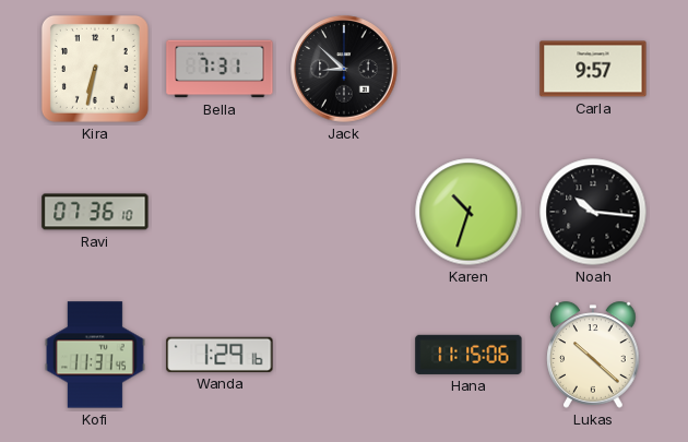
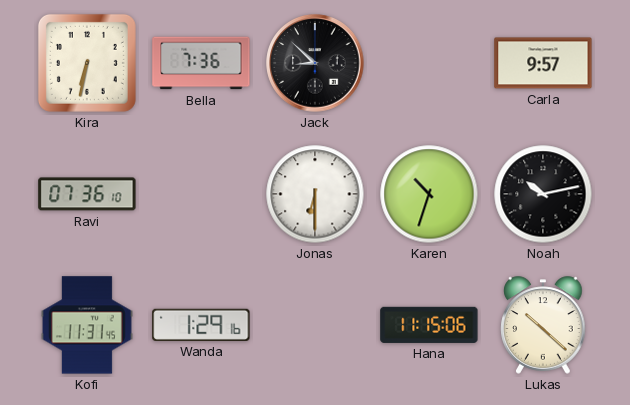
Bella: 7:31 -> 7:36 (201, 63)
Jonas: none -> 6:30 (315, 194)
Noah: 10:16 -> 10:13 (543, 194)
